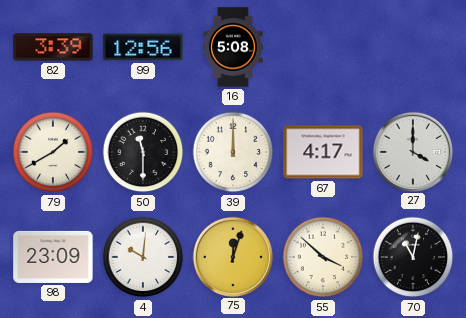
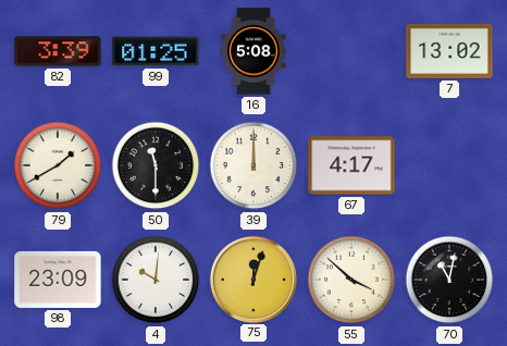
99: 12:56 -> 01:25 (156, 51)
7: none -> 13:02 (449, 51)
27: 4:00 -> none (412, 151)
